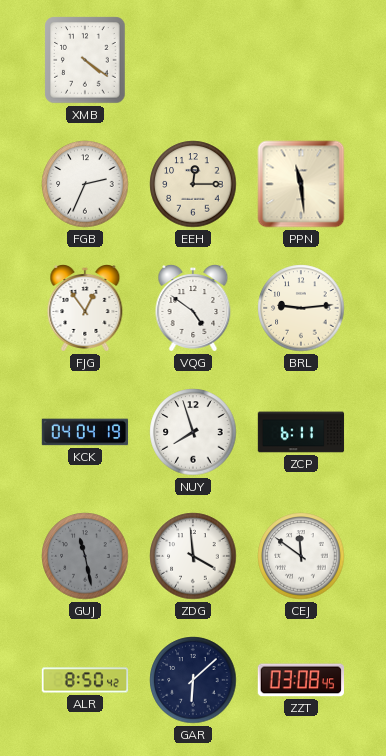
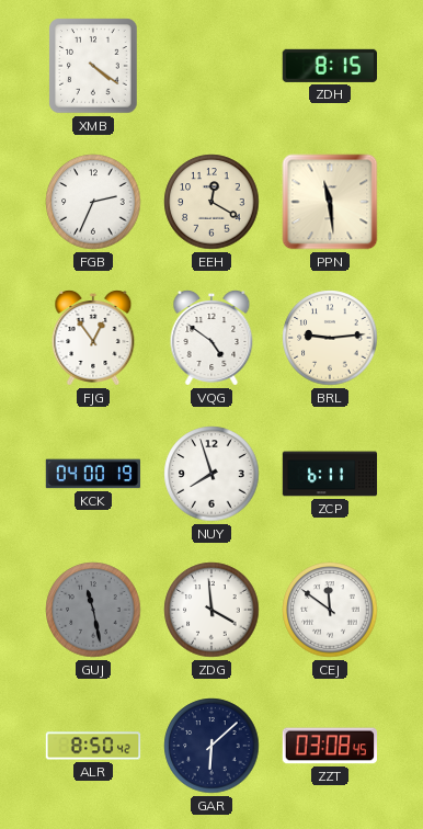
ZDH: none -> 8:15 (329, 66)
EEH: 12:15 -> 12:20 (211, 202)
KCK: 04:04 -> 04:00 (93, 474)
